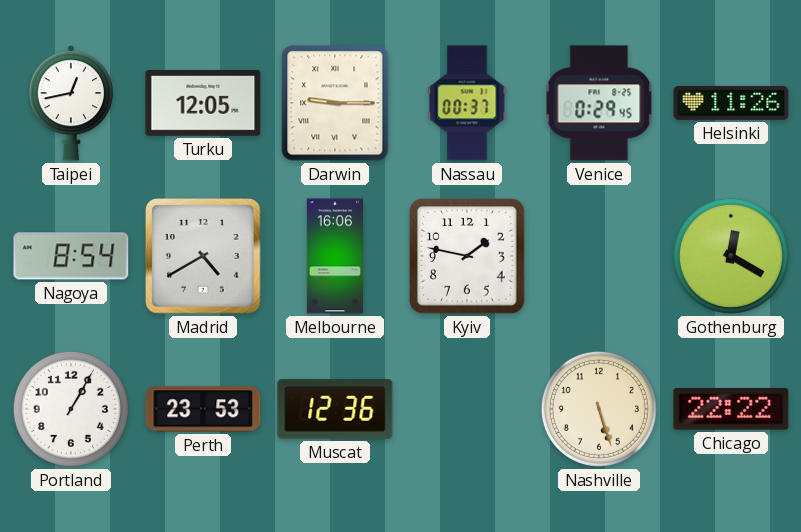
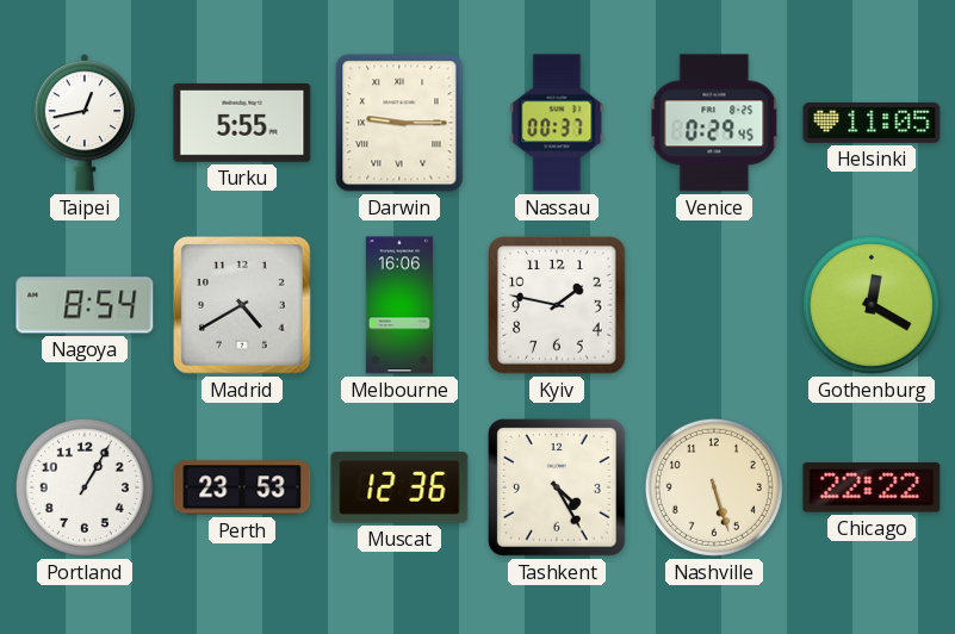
Turku: 12:05 -> 5:55 (242, 123)
Helsinki: 11:26 -> 11:05 (872, 123)
Tashkent: none -> 4:25 (557, 487)
